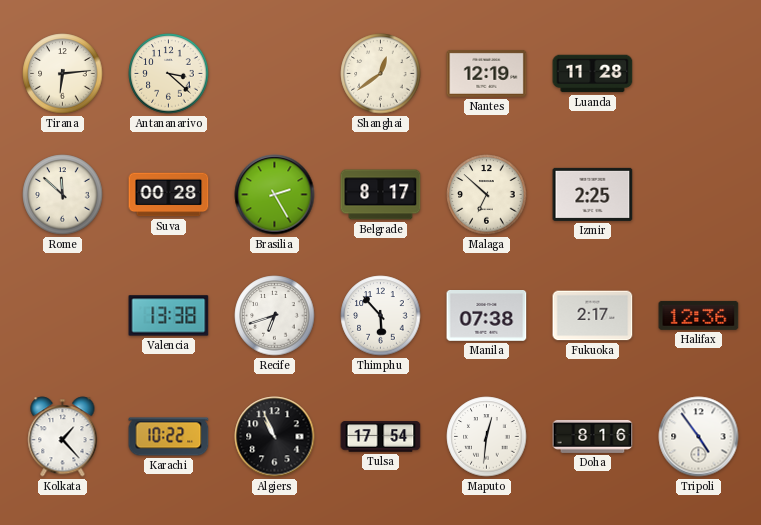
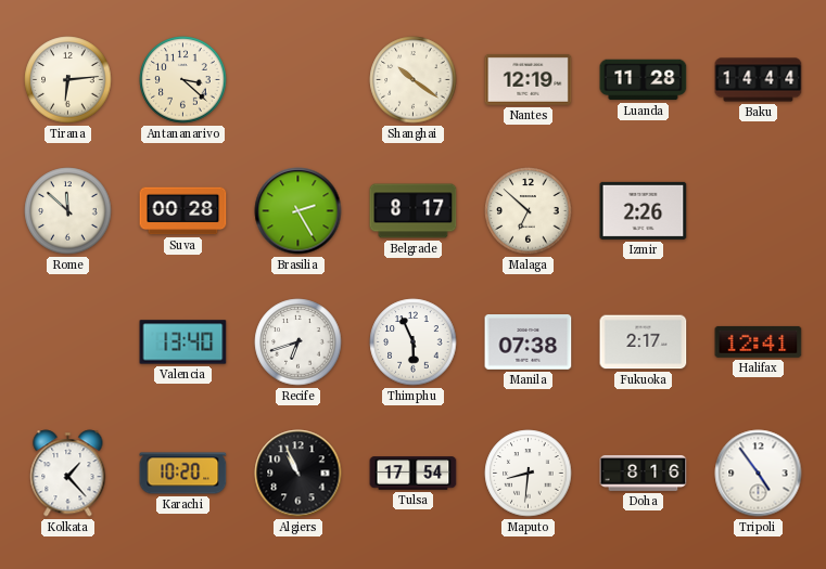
Shanghai: 12:39 -> 10:21 (414, 80)
Baku: none -> 14:44 (759, 80)
Izmir: 2:25 -> 2:26 (644, 210)
Valencia: 13:38 -> 13:40 (183, 342)
Thimphu: 5:53 -> 5:56 (414, 342)
Halifax: 12:36 -> 12:41 (759, 341)
Karachi: 10:22 -> 10:20 (183, 474)
Maputo: 12:31 -> 8:31 (529, 474)
